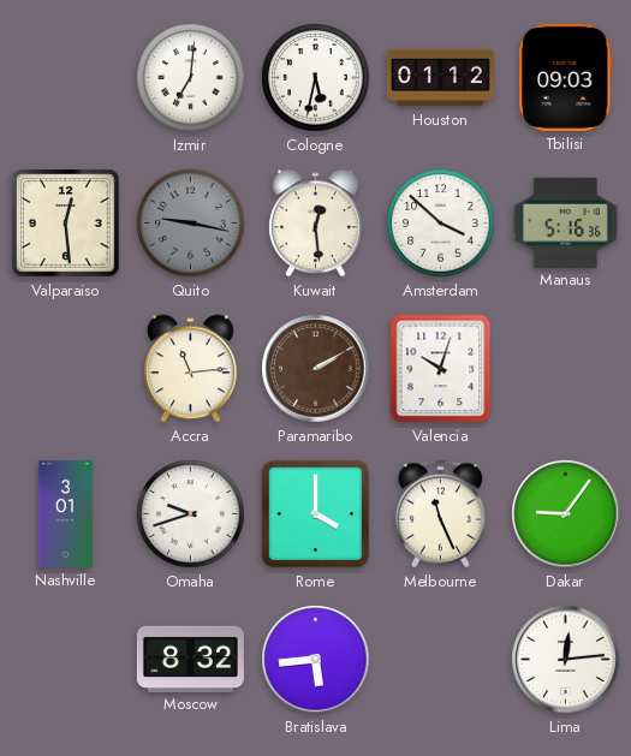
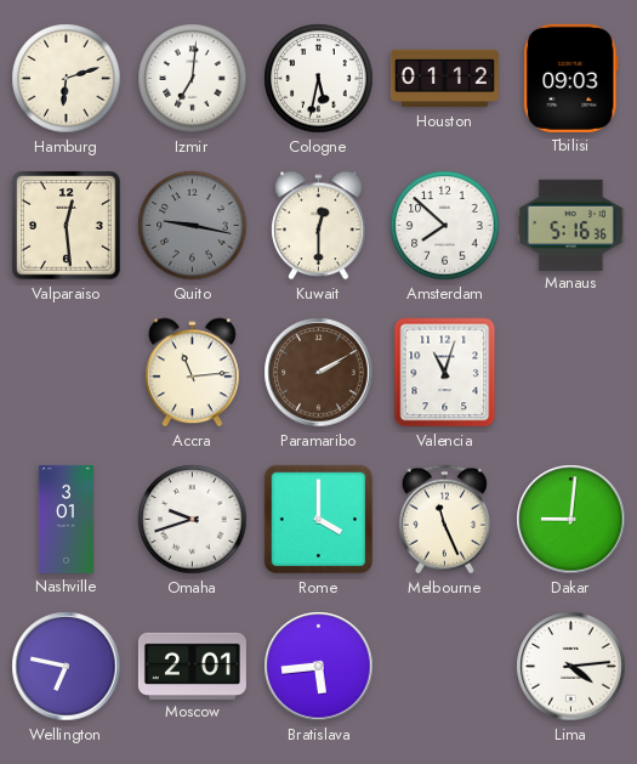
Hamburg: none -> 6:12 (67, 79)
Kuwait: 12:29 -> 12:30 (319, 226)
Amsterdam: 3:52 -> 7:52 (445, 226)
Valencia: 10:03 -> 11:03 (445, 373)
Dakar: 9:06 -> 9:01 (571, 520)
Wellington: none -> 6:47 (67, 667)
Moscow: 8:32 -> 2:01 (192, 666)
Lima: 12:14 -> 4:14 (571, 667)
